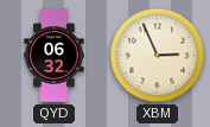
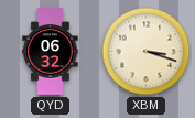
XBM: 2:56 -> 3:18 (147, 52)
